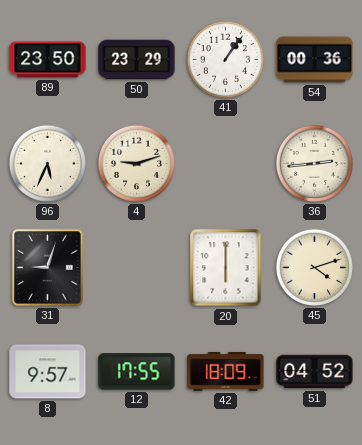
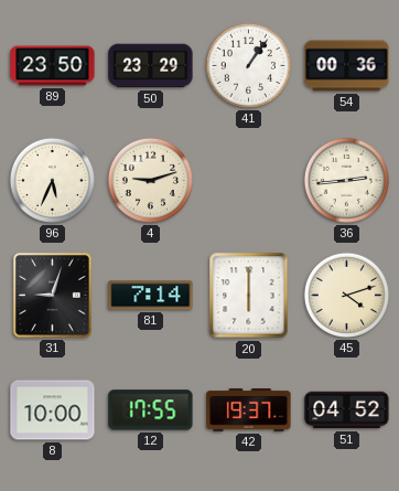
81: none -> 7:14 (151, 296)
8: 9:57 -> 10:00 (53, 410)
42: 18:09 -> 19:37 (249, 409)
